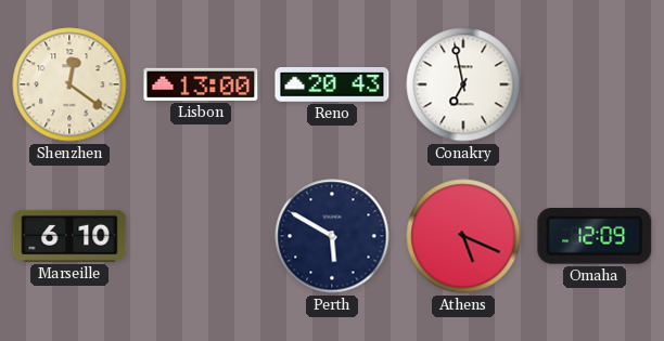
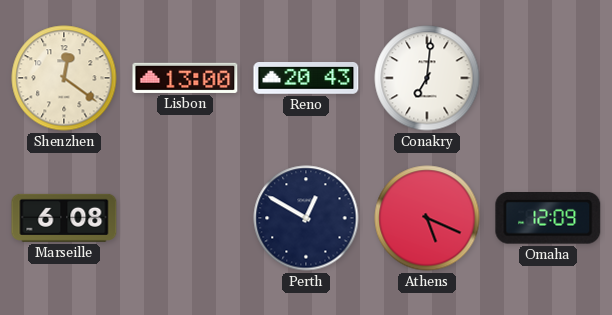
Conakry: 6:58 -> 7:01 (427, 78)
Marseille: 6:10 -> 6:08 (64, 218)
Perth: 5:50 -> 12:50 (306, 218)
